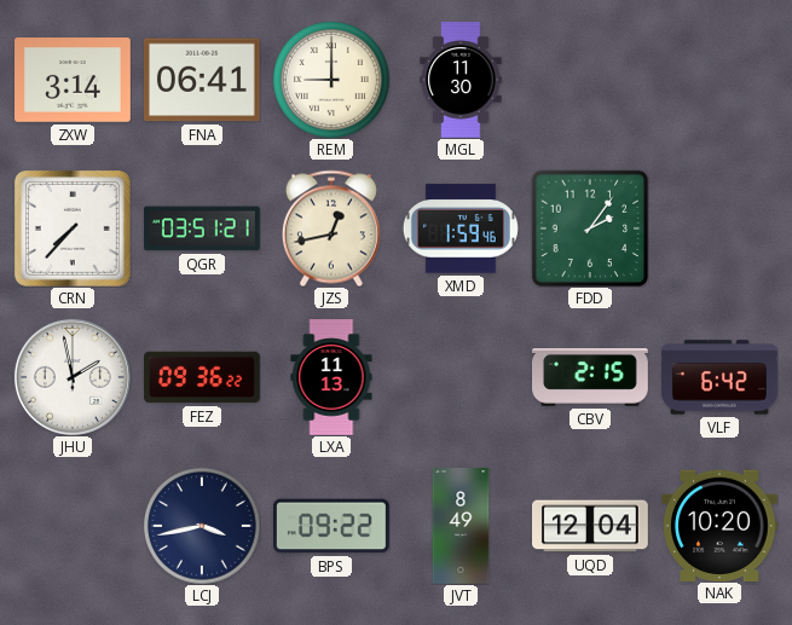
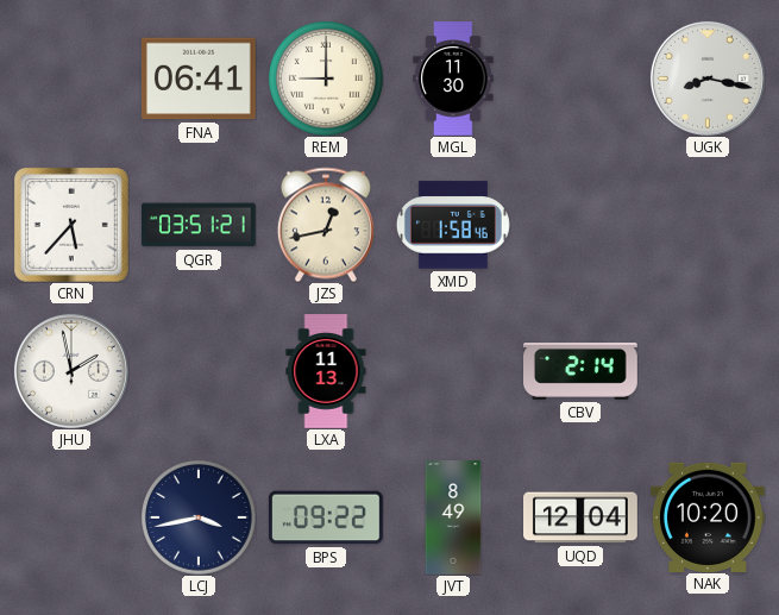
ZXW: 3:14 -> none (74, 80)
UGK: none -> 8:17 (708, 79)
CRN: 7:37 -> 5:37 (71, 225)
XMD: 1:59 -> 1:58 (453, 225)
FDD: 2:06 -> none (590, 228)
FEZ: 09:36 -> none (203, 377)
CBV: 2:15 -> 2:14 (582, 372)
VLF: 6:42 -> none (721, 377)
